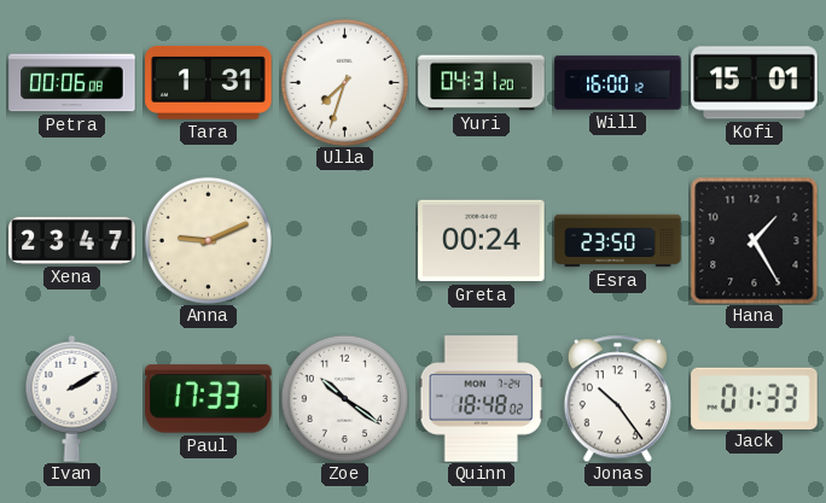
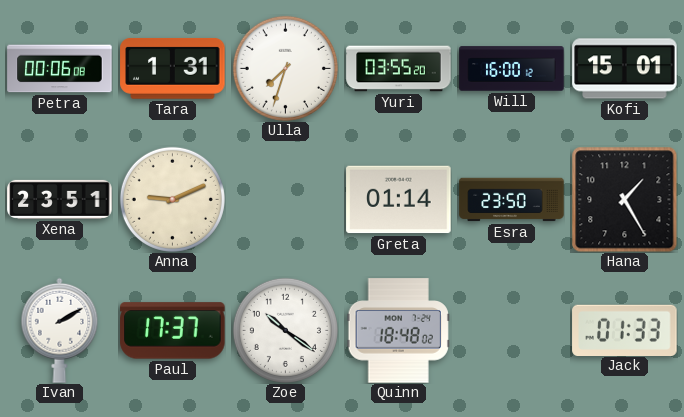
Yuri: 04:31 -> 03:55 (399, 69)
Xena: 23:47 -> 23:51 (60, 199)
Greta: 00:24 -> 01:14 (399, 200)
Paul: 17:33 -> 17:37 (173, 331)
Jonas: 10:24 -> none (617, 398)
